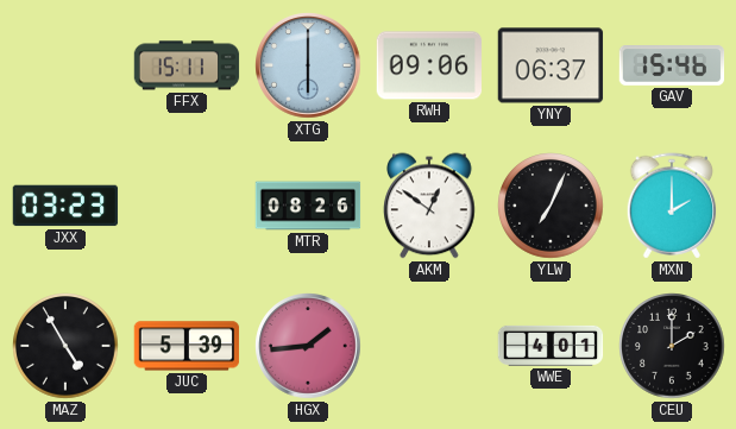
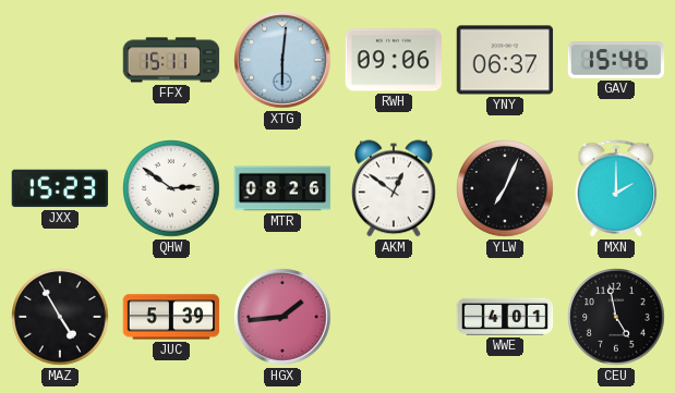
XTG: 6:00 -> 6:01 (282, 60)
JXX: 03:23 -> 15:23 (60, 188)
QHW: none -> 2:51 (171, 188)
CEU: 2:00 -> 4:58 (616, 317)
